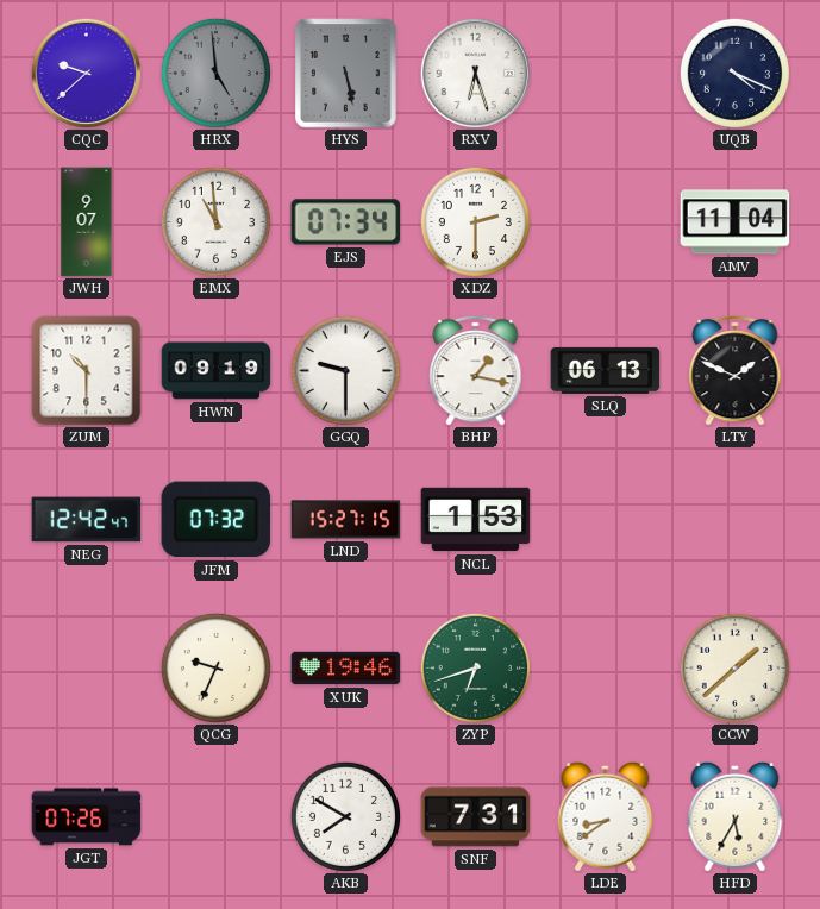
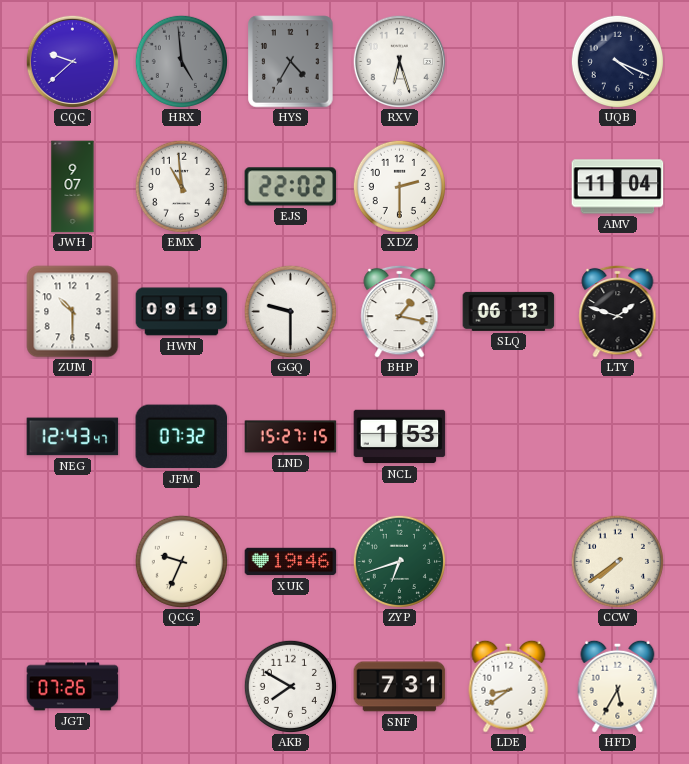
HYS: 5:28 -> 4:35 (291, 62)
EJS: 07:34 -> 22:02 (291, 187)
LTY: 1:49 -> 1:48 (618, 311)
NEG: 12:42 -> 12:43 (73, 437)
CCW: 1:38 -> 7:39 (617, 561)
